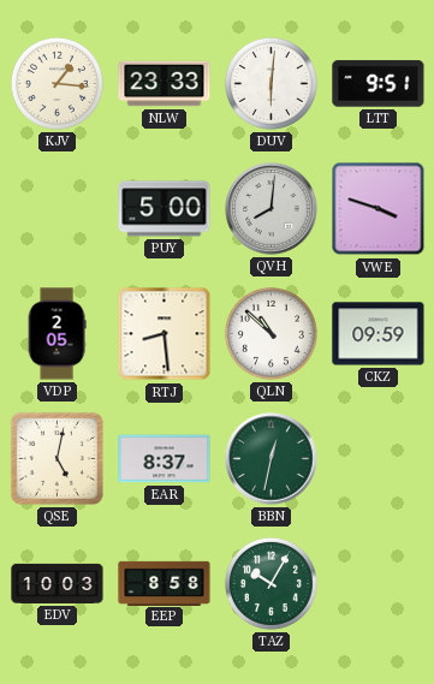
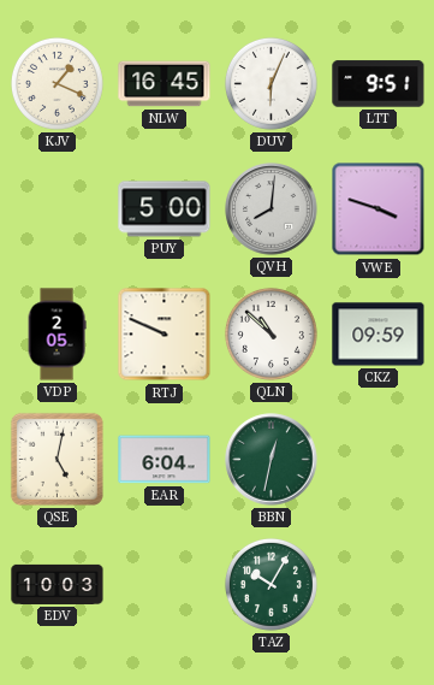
KJV: 1:16 -> 1:19 (57, 83)
NLW: 23:33 -> 16:45 (165, 84)
DUV: 6:01 -> 6:04 (270, 83)
RTJ: 8:29 -> 9:49 (165, 335)
EAR: 8:37 -> 6:04 (165, 460)
EEP: 8:58 -> none (165, 583)
